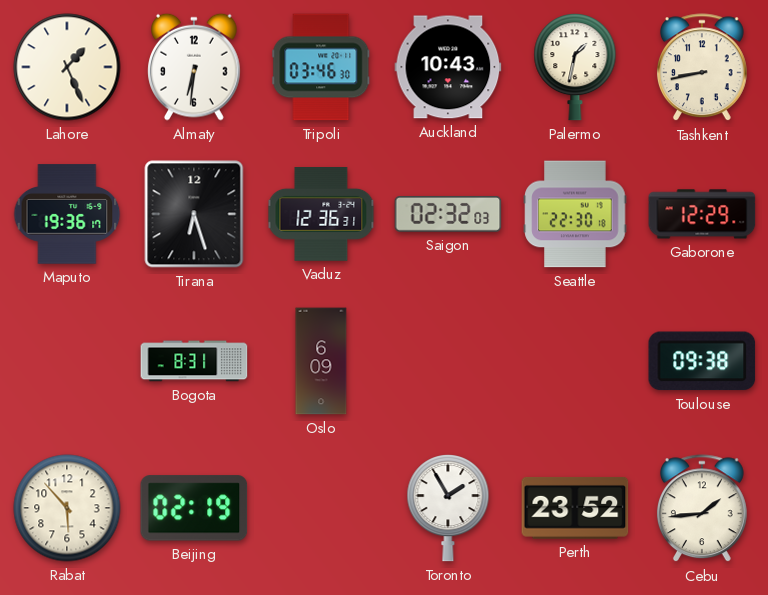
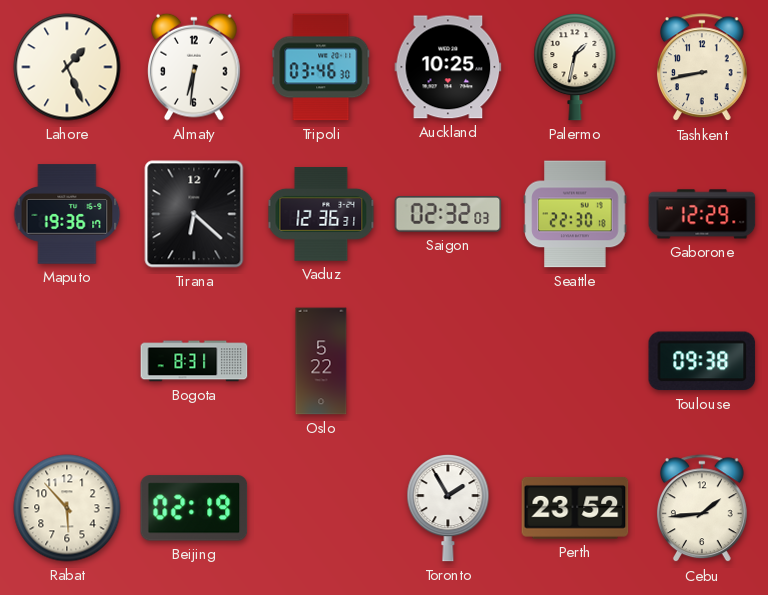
Auckland: 10:43 -> 10:25 (448, 67)
Tirana: 6:27 -> 6:22 (194, 214)
Oslo: 6:09 -> 5:22 (321, 361)
